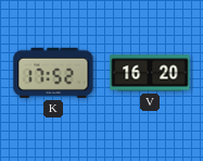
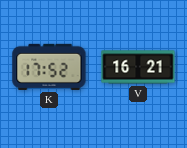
V: 16:20 -> 16:21 (138, 67)
